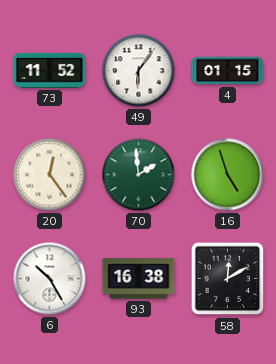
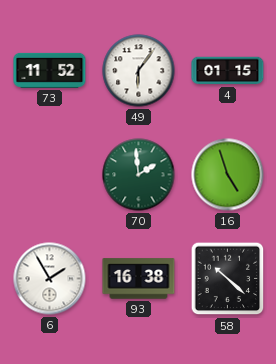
20: 12:24 -> none (50, 175)
6: 10:25 -> 1:55 (50, 279)
58: 12:10 -> 10:22 (228, 279)
